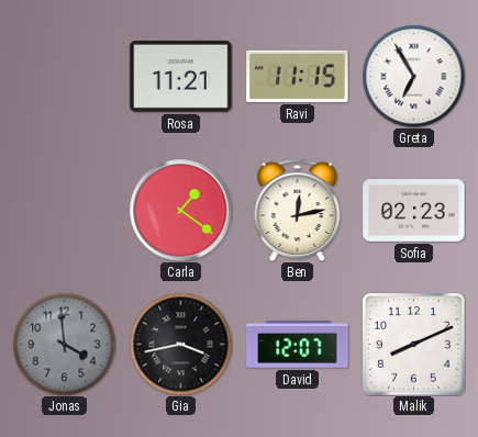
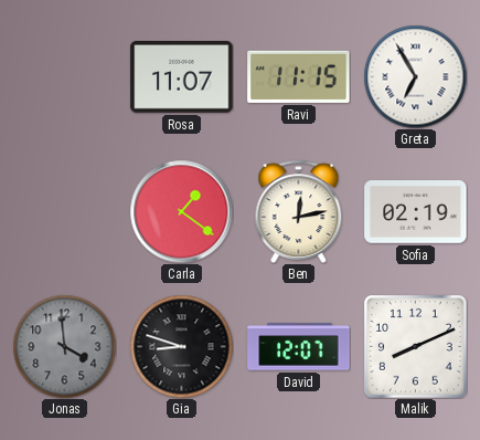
Rosa: 11:21 -> 11:07 (182, 77)
Sofia: 02:23 -> 02:19 (416, 212)
Gia: 3:43 -> 8:48 (181, 346)
